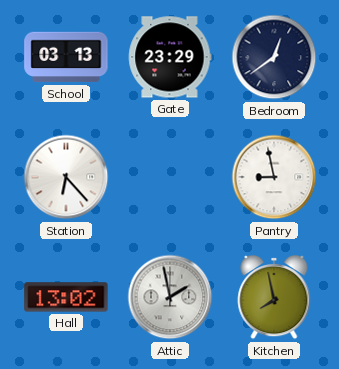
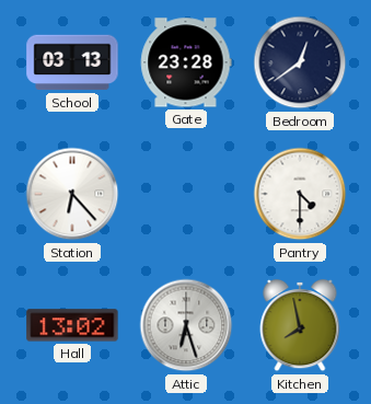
Gate: 23:29 -> 23:28 (186, 62)
Pantry: 8:58 -> 4:30 (300, 194)
Attic: 1:58 -> 6:27 (186, 325)
